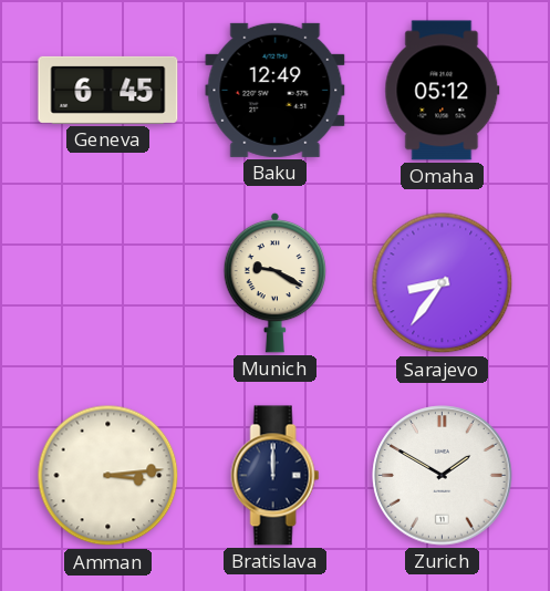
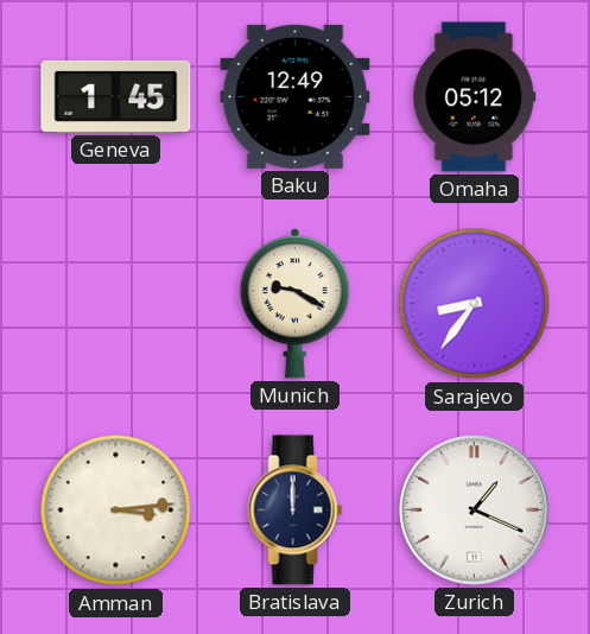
Geneva: 6:45 -> 1:45 (116, 96)
Zurich: 1:50 -> 1:19 (475, 511)
